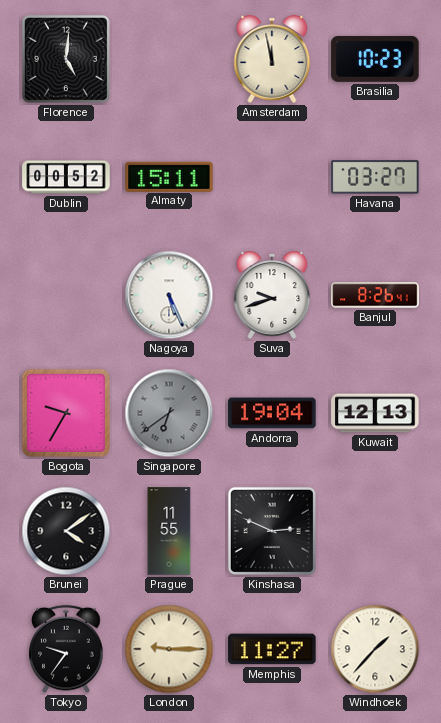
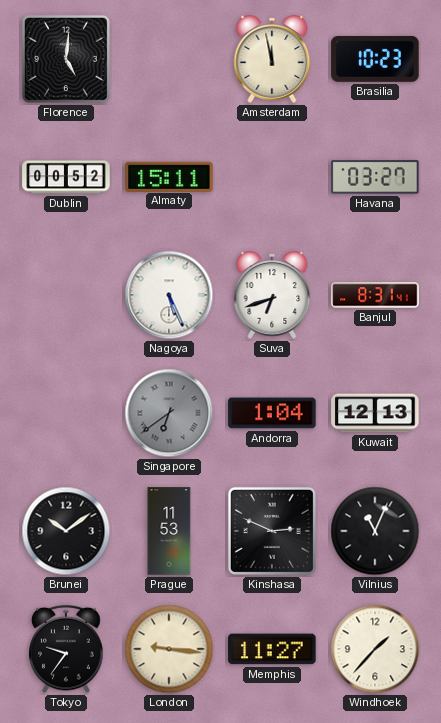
Suva: 9:42 -> 6:42 (272, 295)
Banjul: 8:26 -> 8:31 (375, 295)
Bogota: 9:35 -> none (66, 413)
Andorra: 19:04 -> 1:04 (272, 413)
Brunei: 4:09 -> 10:09 (66, 531)
Prague: 11:55 -> 11:53 (169, 531)
Vilnius: none -> 11:04 (375, 531)
London: 9:15 -> 9:16 (169, 649)
